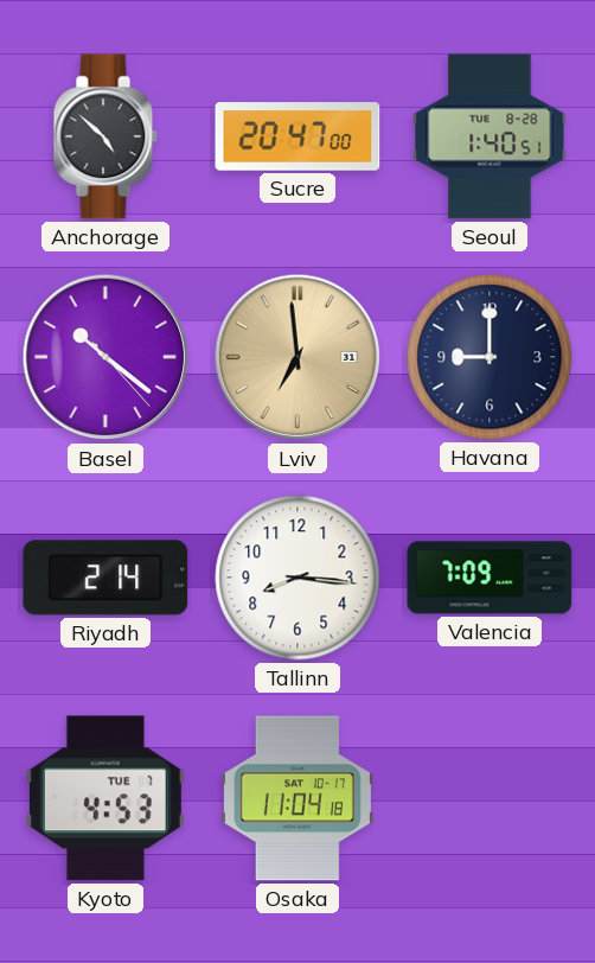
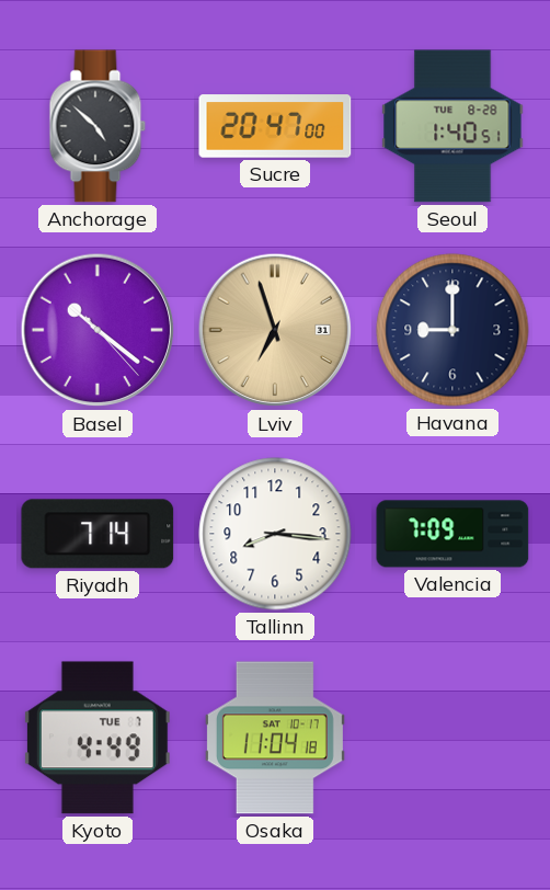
Lviv: 6:59 -> 6:57 (275, 330)
Riyadh: 2:14 -> 7:14 (98, 534)
Kyoto: 4:53 -> 4:49 (98, 738)
